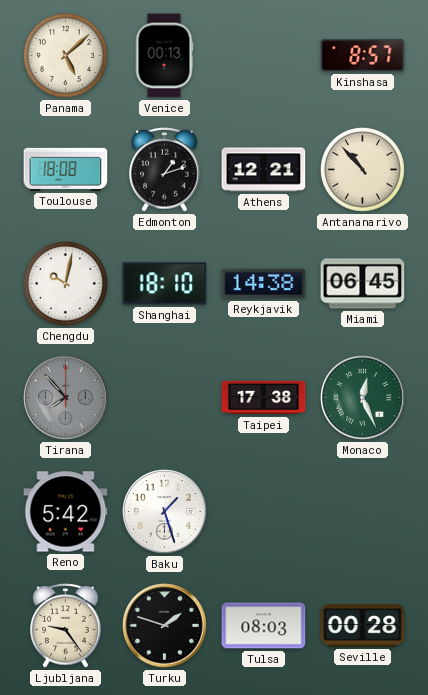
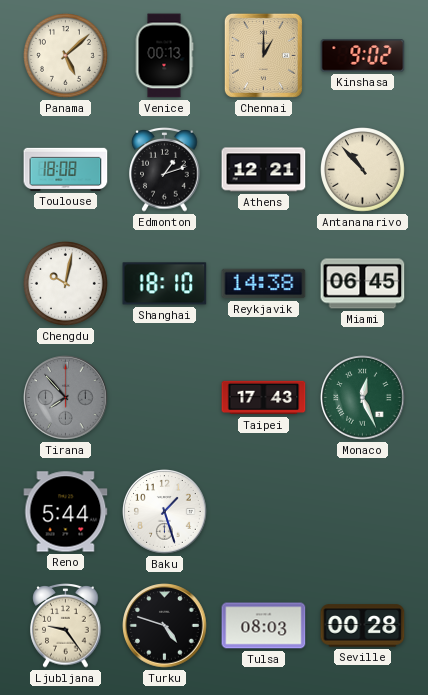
Chennai: none -> 1:00 (263, 55)
Kinshasa: 8:57 -> 9:02 (363, 56)
Taipei: 17:38 -> 17:43 (264, 398)
Reno: 5:42 -> 5:44 (66, 512)
Turku: 1:48 -> 4:48 (165, 626)
